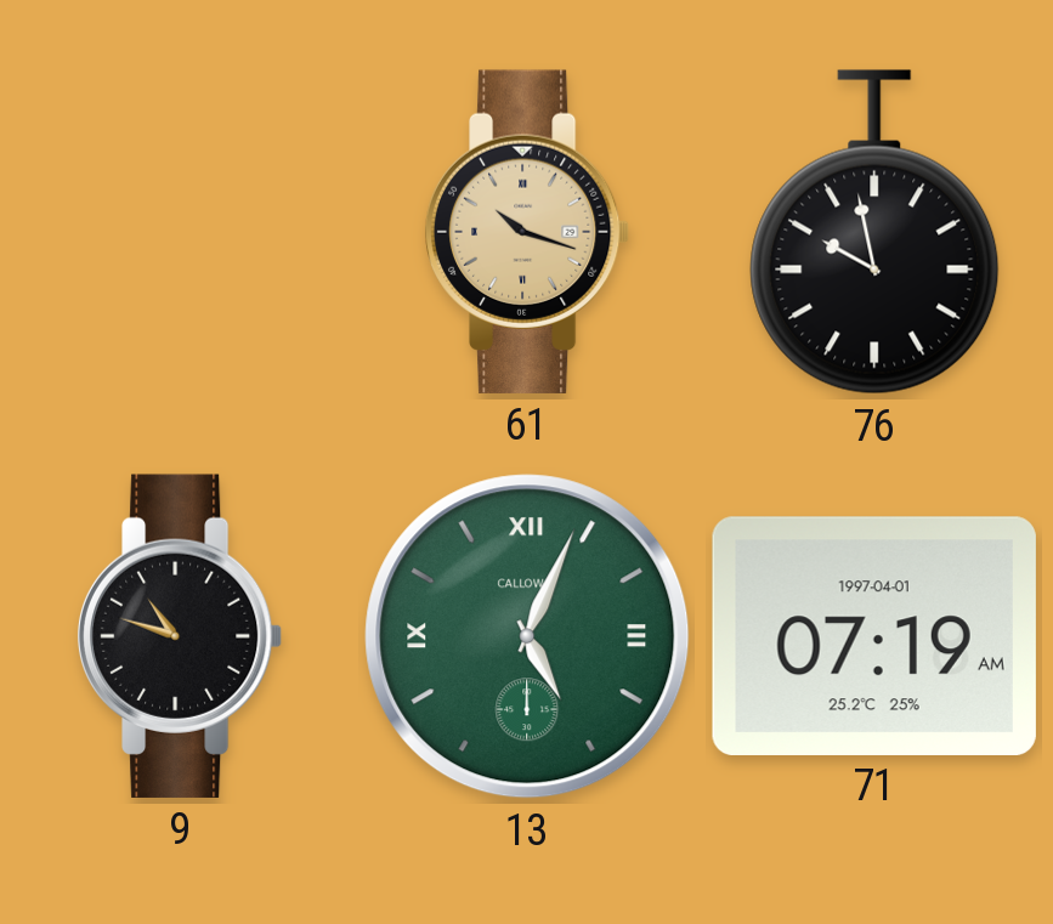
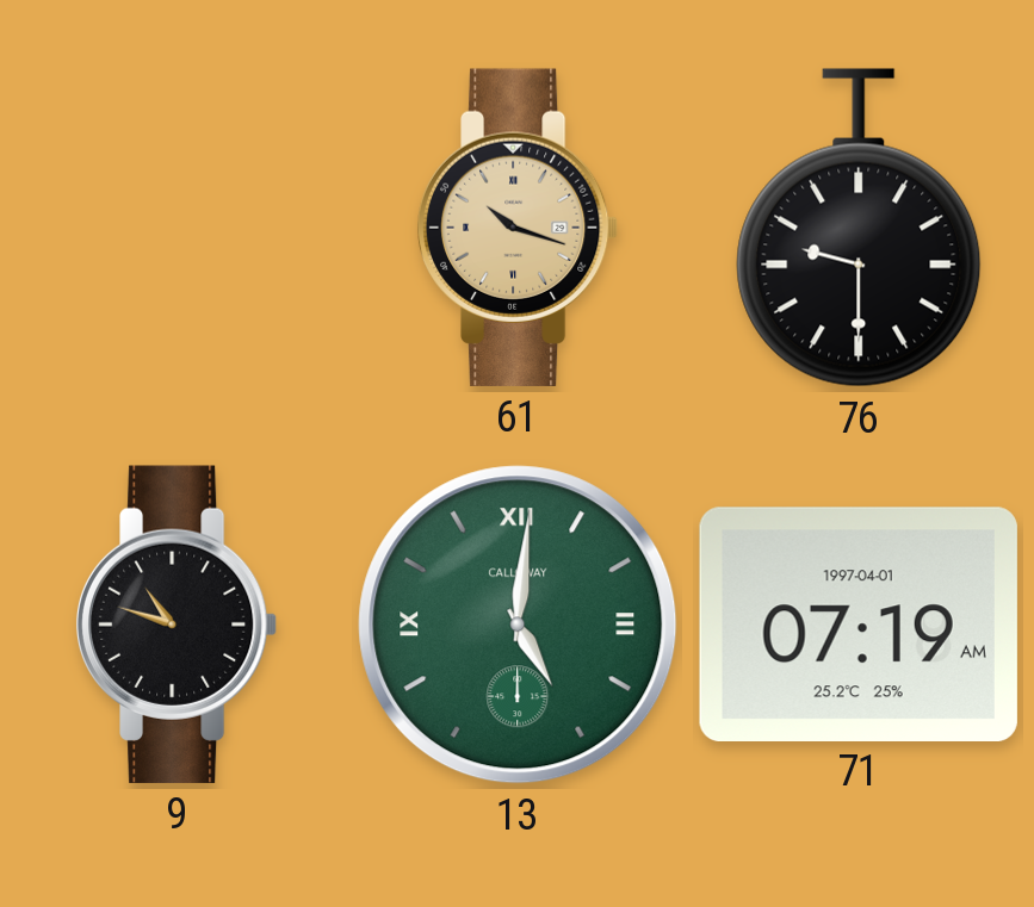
76: 9:58 -> 9:30 (859, 228)
13: 5:04 -> 5:01 (518, 625)
